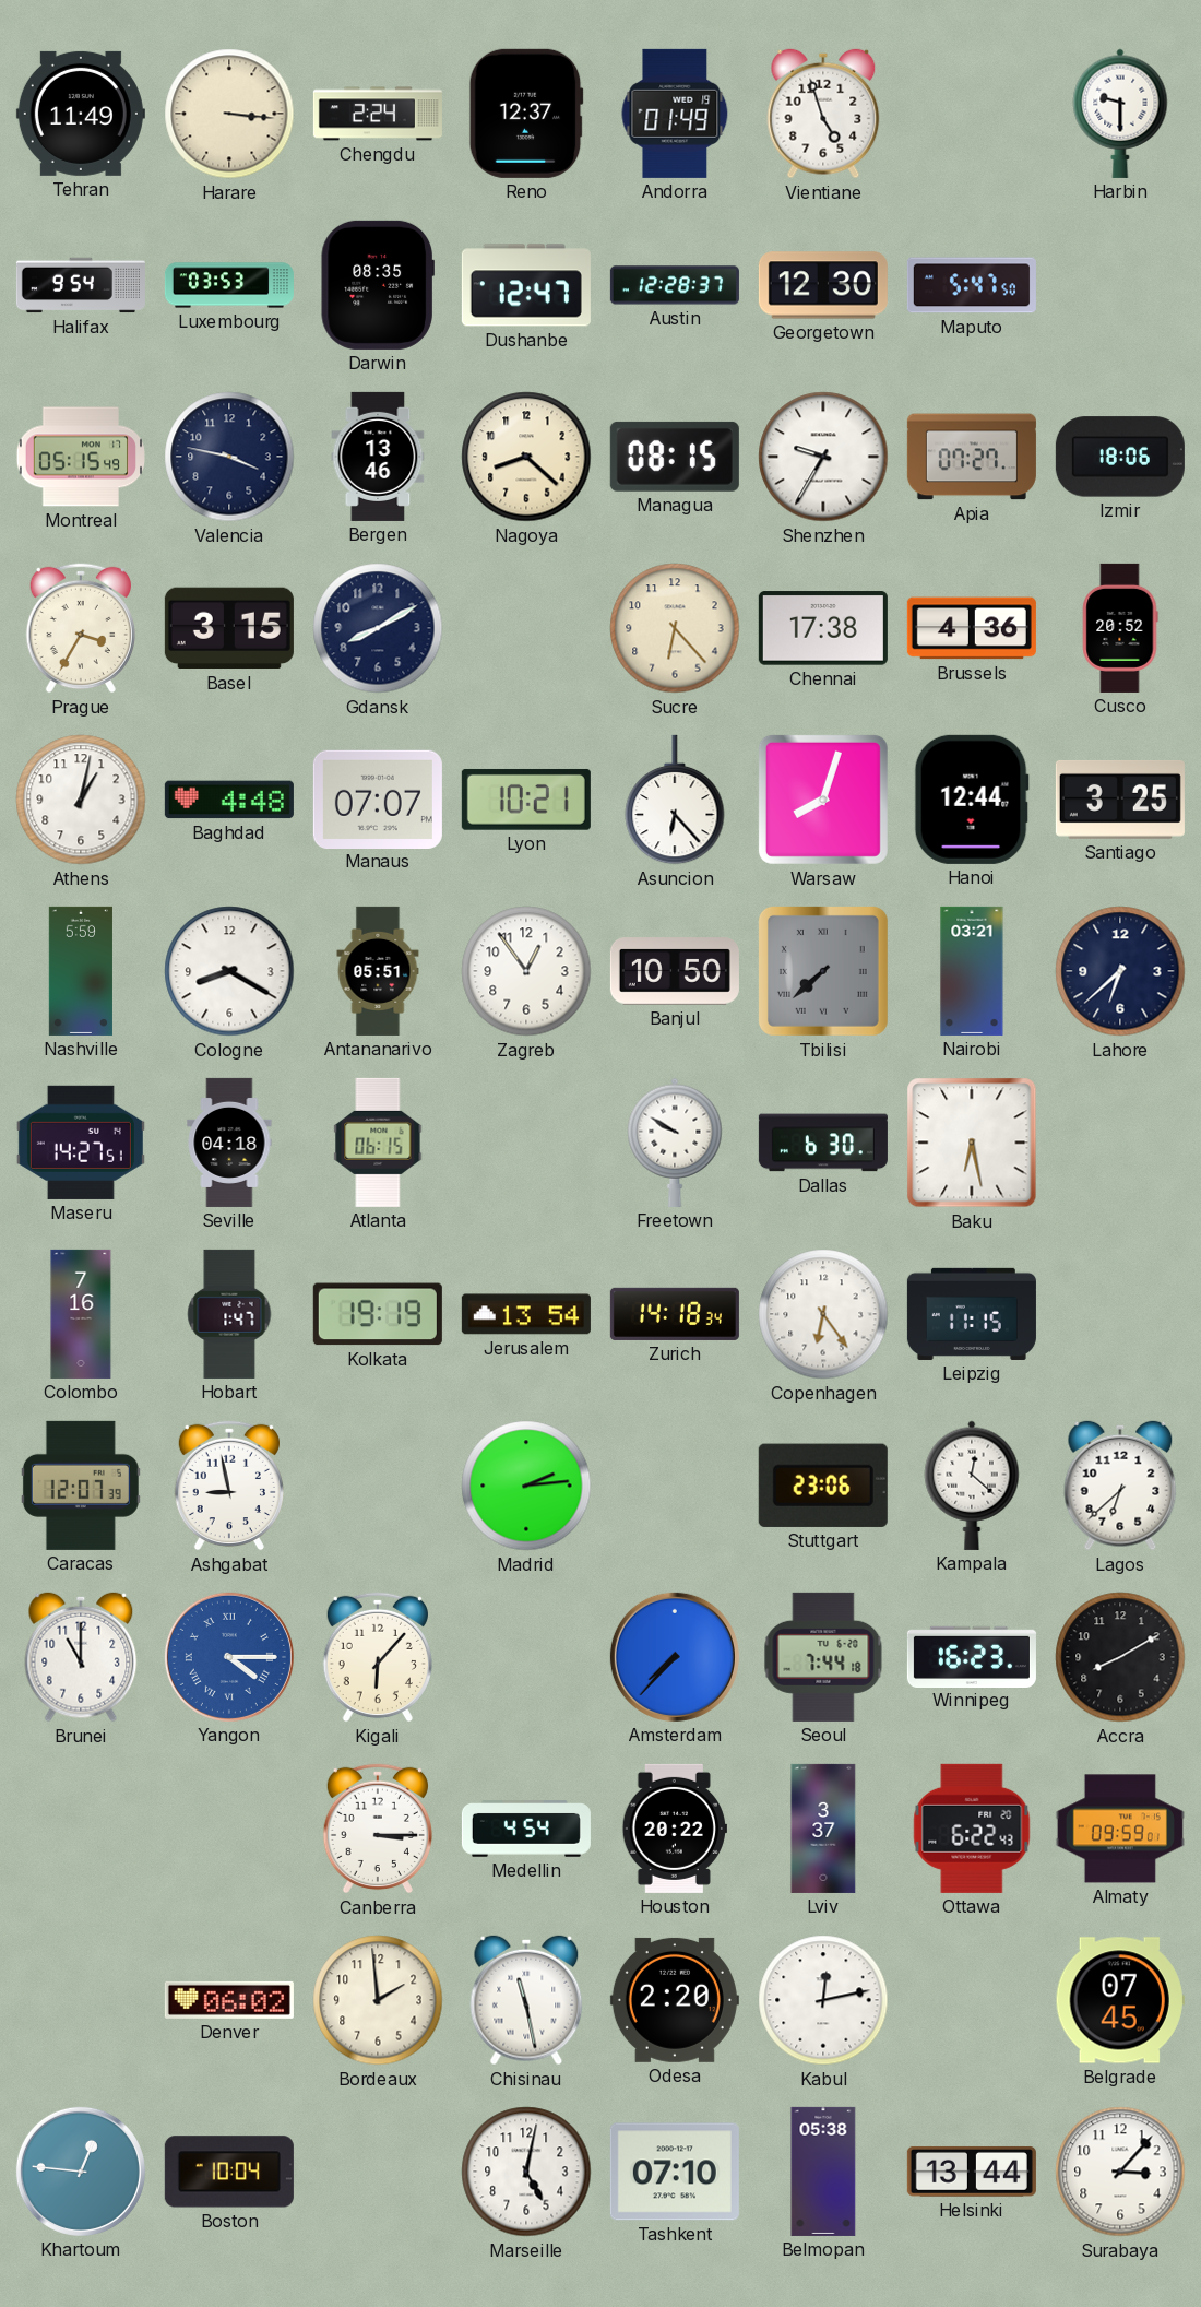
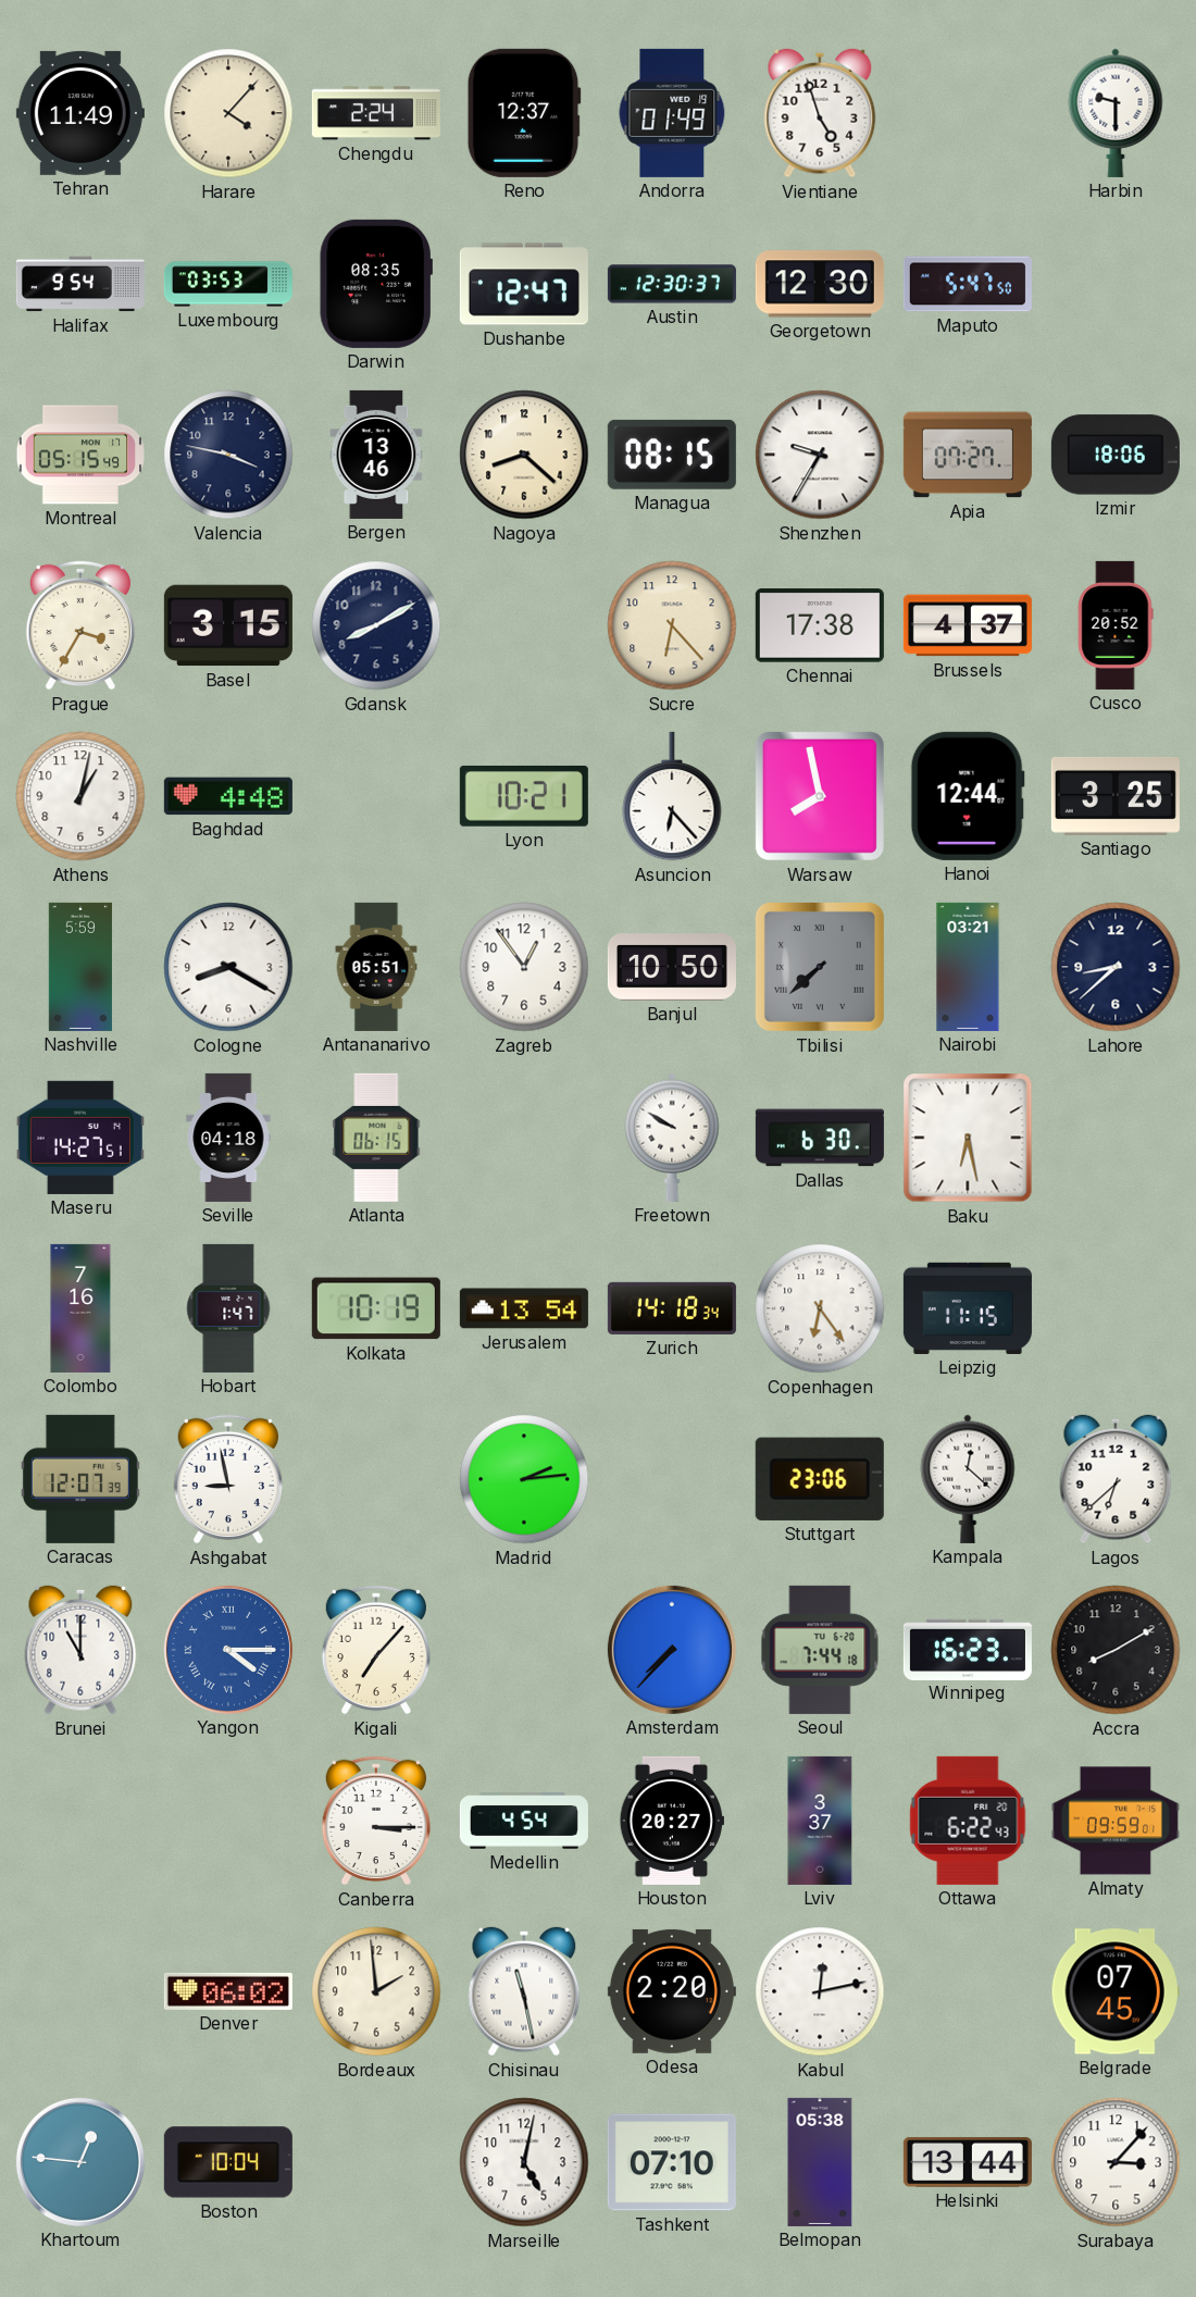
Harare: 3:16 -> 4:07 (228, 113)
Austin: 12:28 -> 12:30 (672, 284)
Brussels: 4:36 -> 4:37 (968, 625)
Manaus: 07:07 -> none (378, 798)
Warsaw: 8:03 -> 7:58 (820, 796)
Lahore: 6:38 -> 8:38 (1116, 967)
Kolkata: 19:19 -> 10:19 (376, 1308)
Kigali: 6:07 -> 7:07 (376, 1650)
Houston: 20:22 -> 20:27 (672, 1821)
